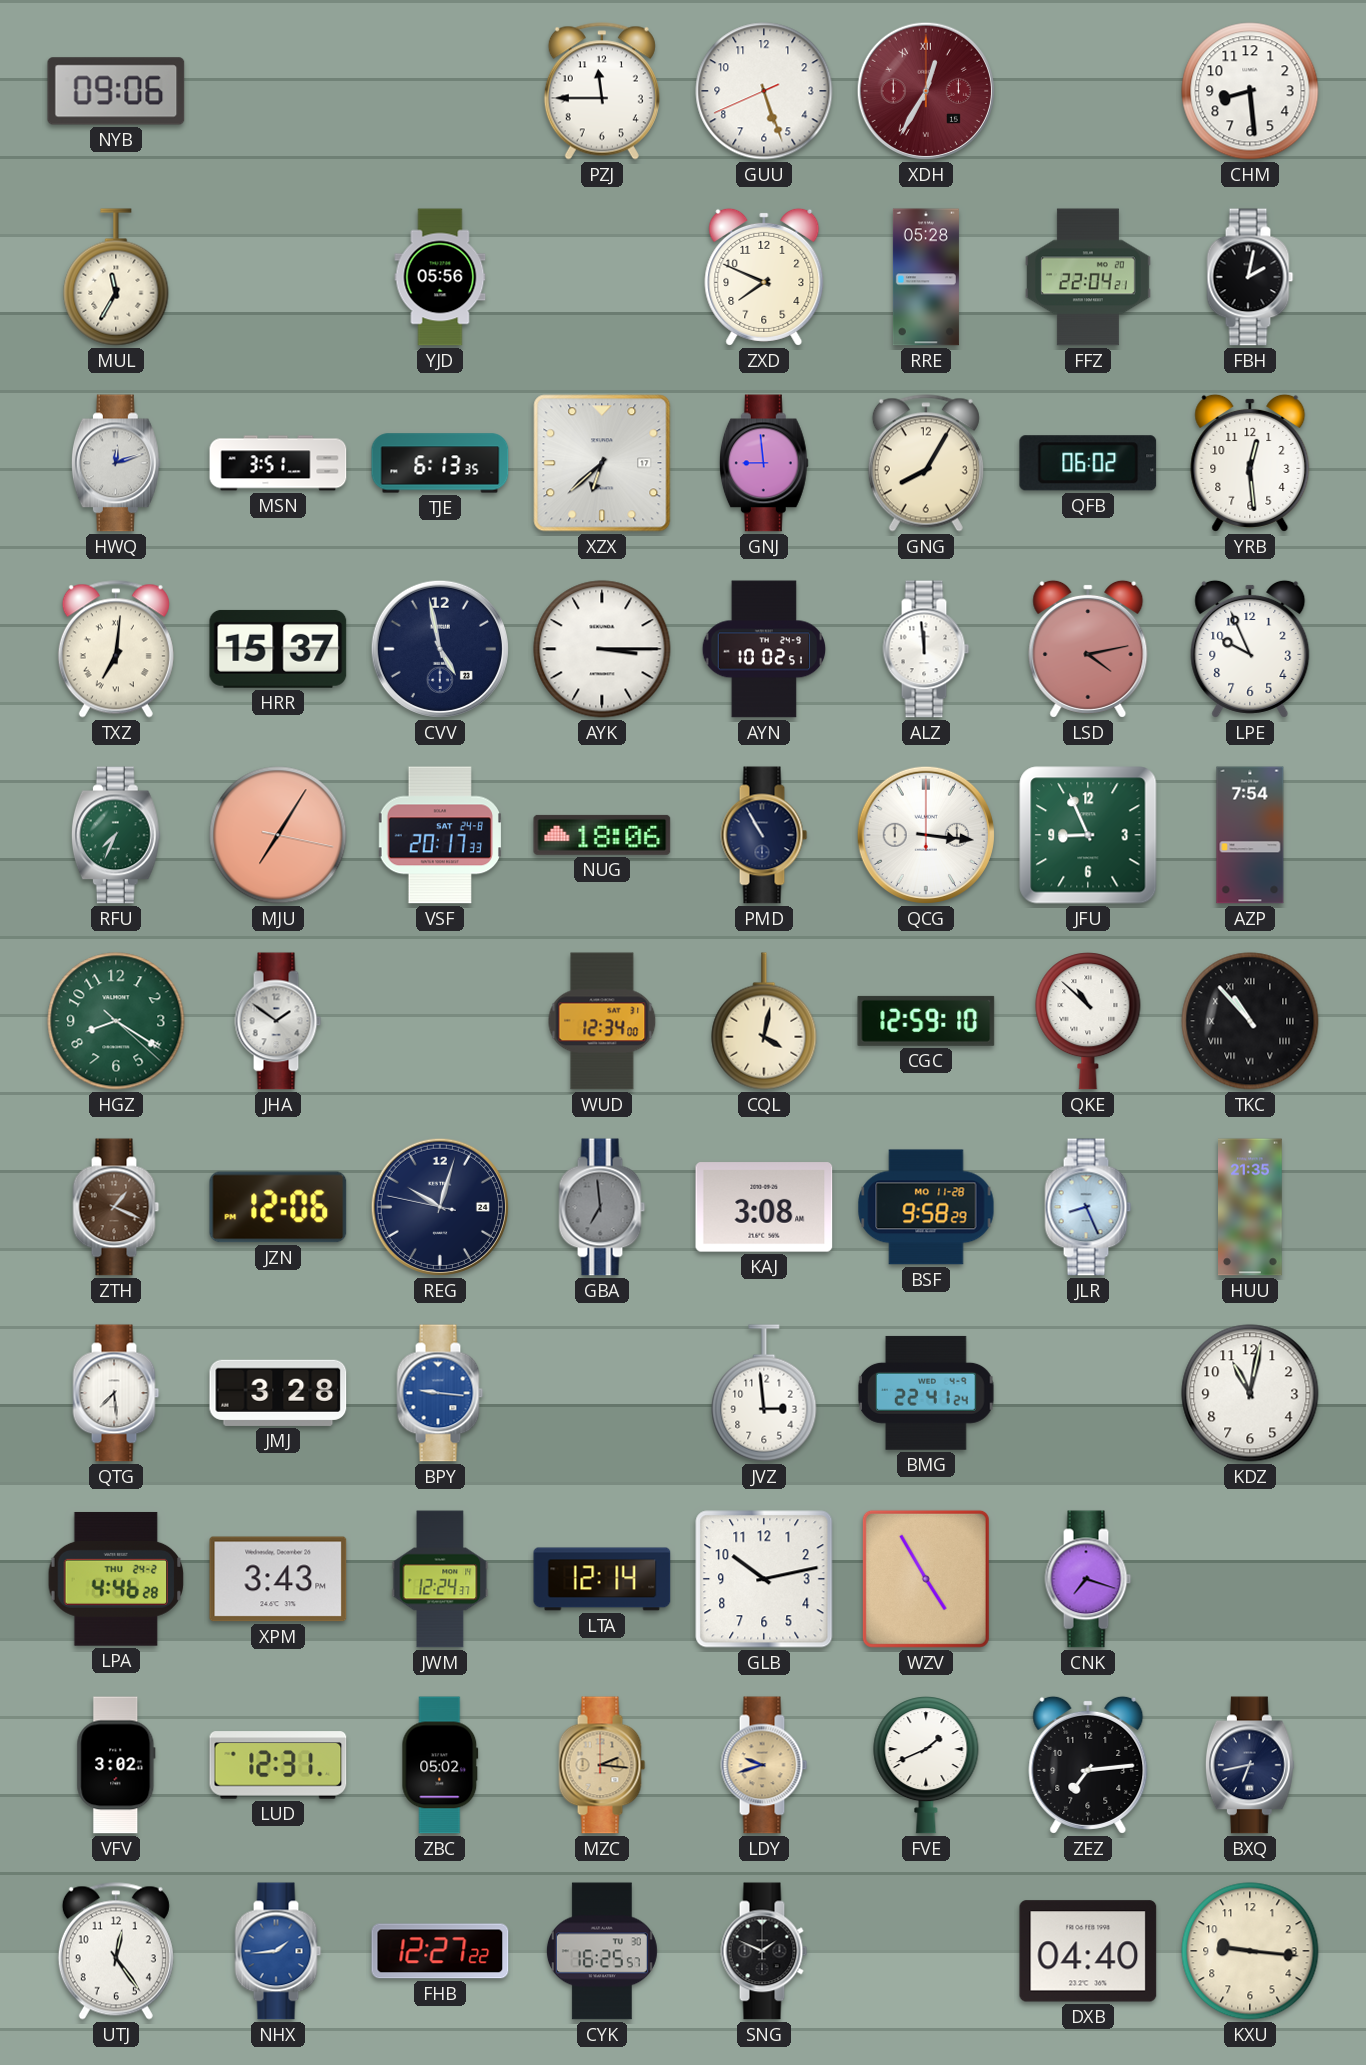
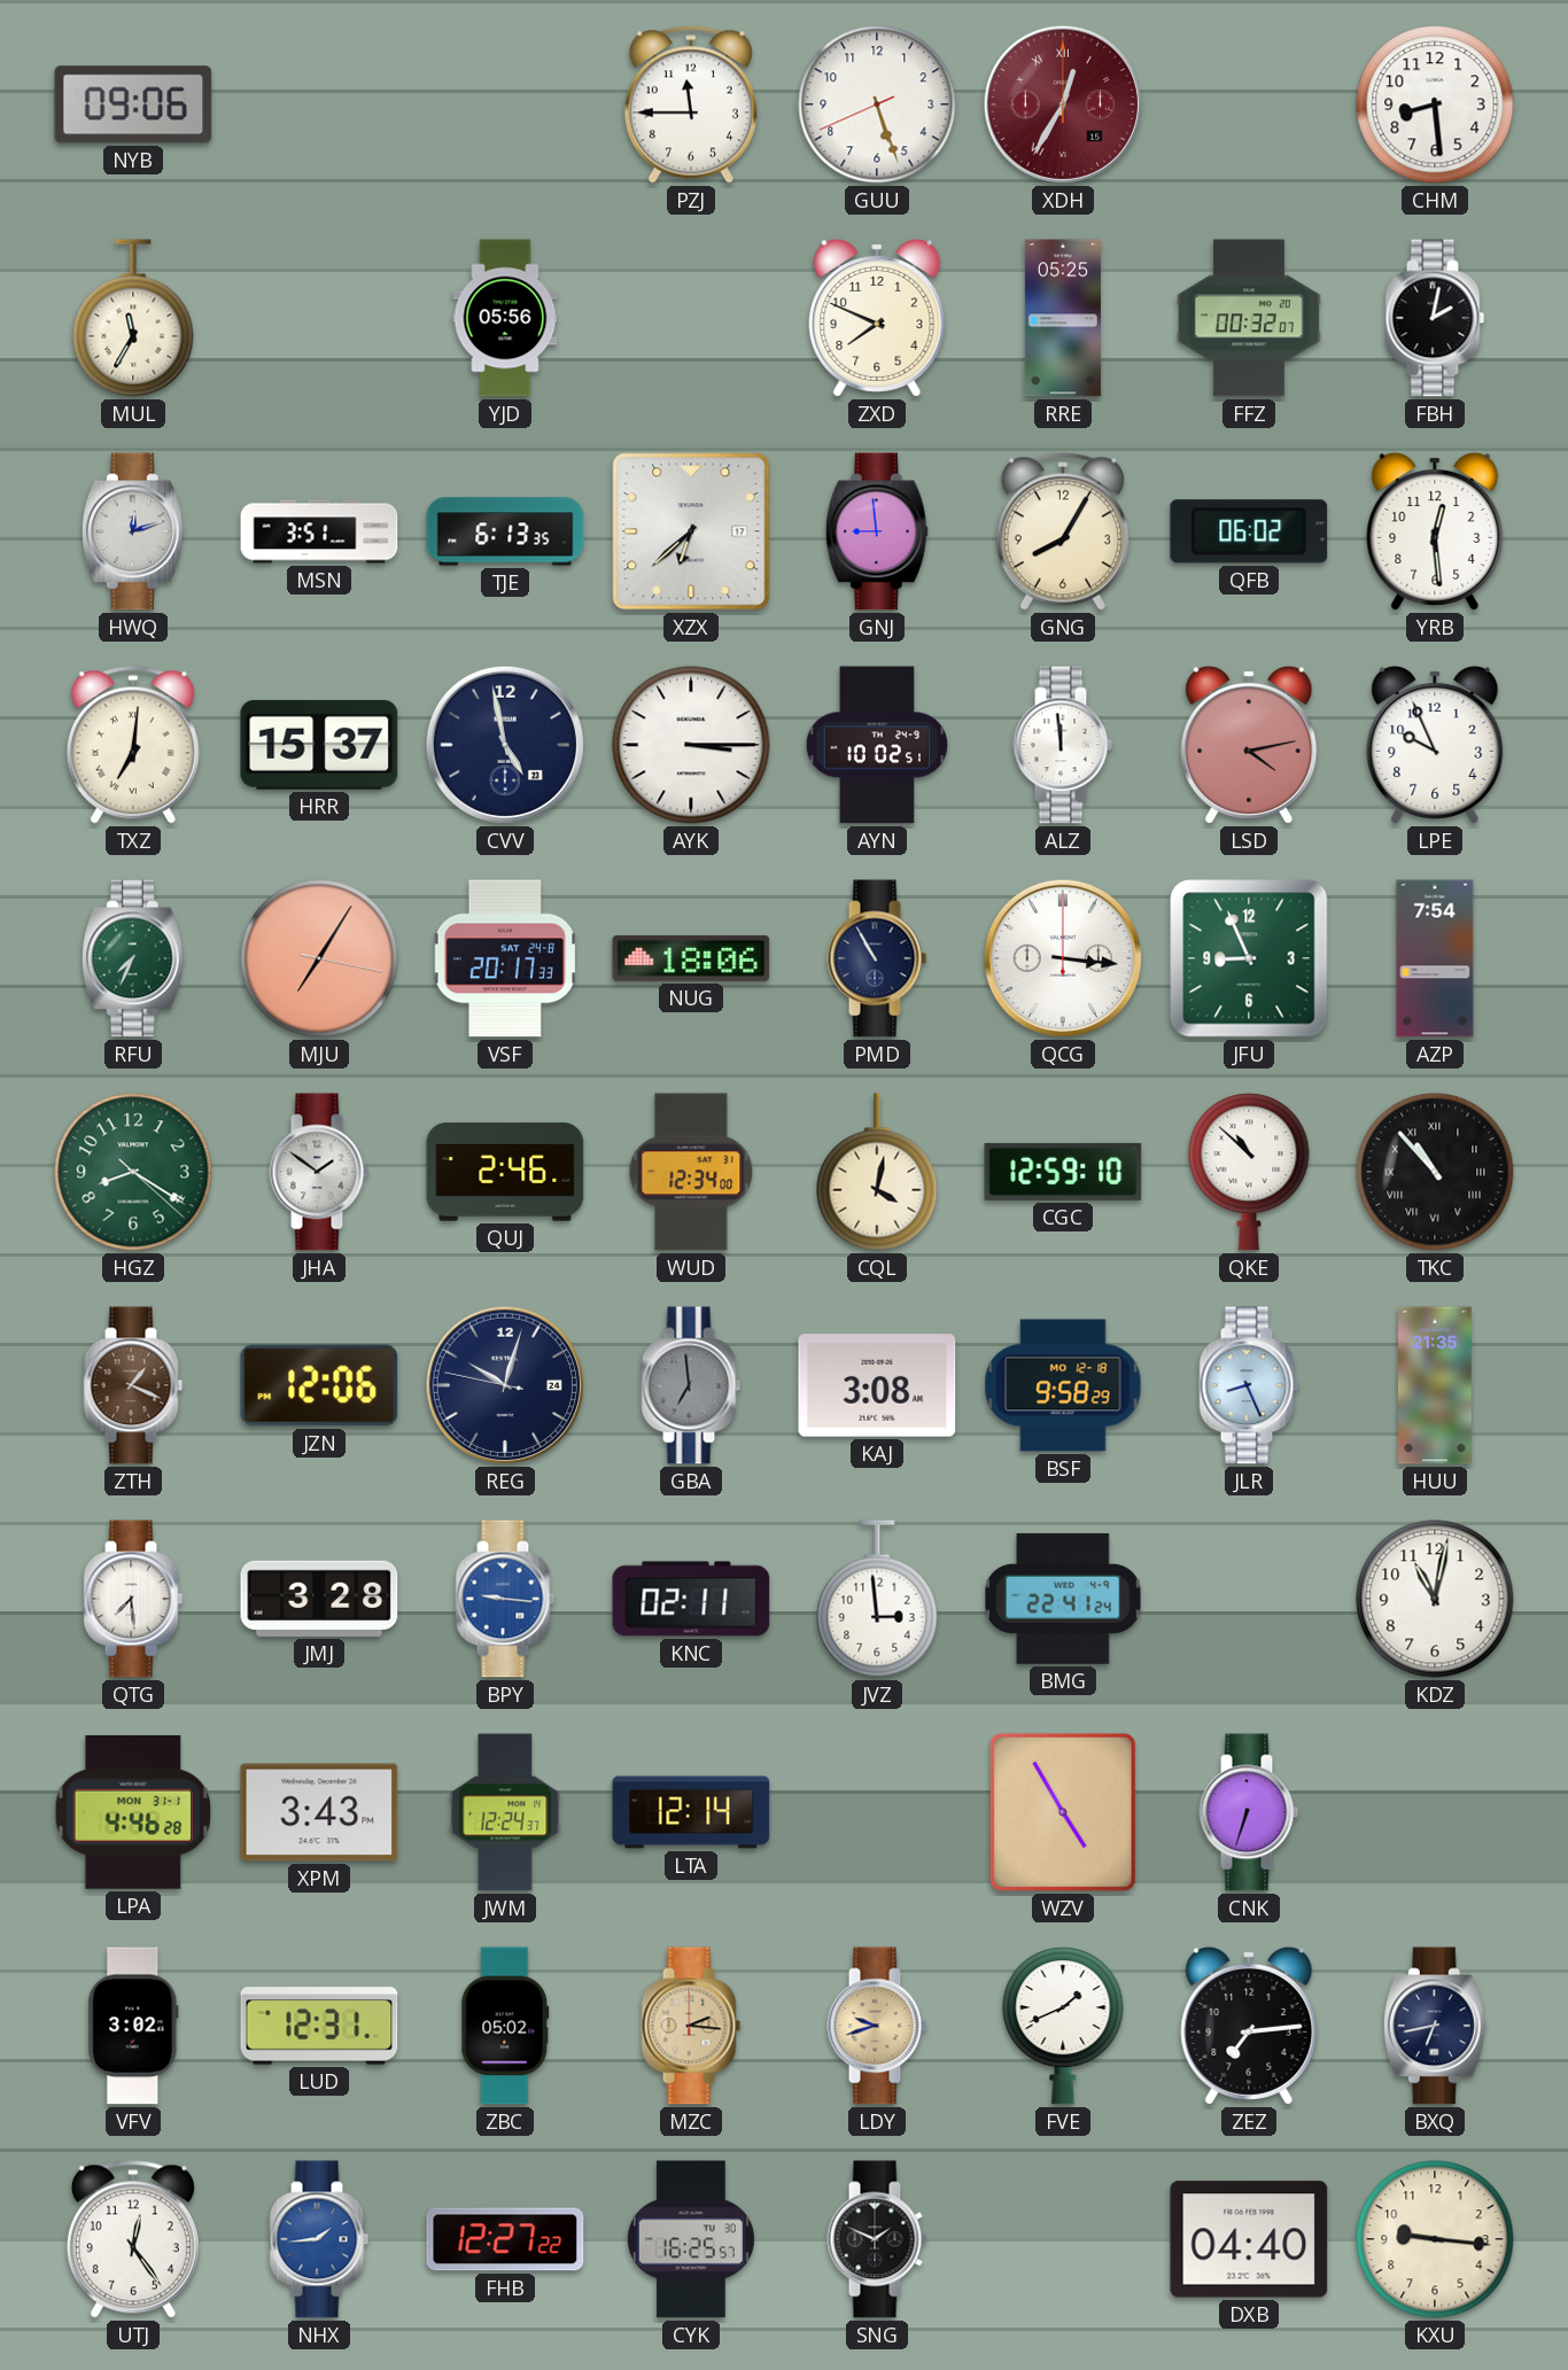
RRE: 05:28 -> 05:25 (1063, 318)
FFZ: 22:04 -> 00:32 (1249, 318)
QUJ: none -> 2:46 (505, 1172)
BSF date: MO 11-28 -> MO 12-18 (1063, 1385)
KNC: none -> 02:11 (691, 1599)
LPA date: THU 24-2 -> MON 31-1 (132, 1812)
GLB: 10:13 -> none (764, 1579)
CNK: 7:18 -> 6:33 (1249, 1812)
